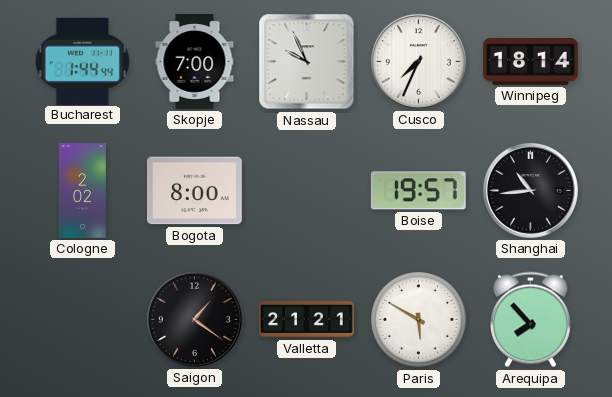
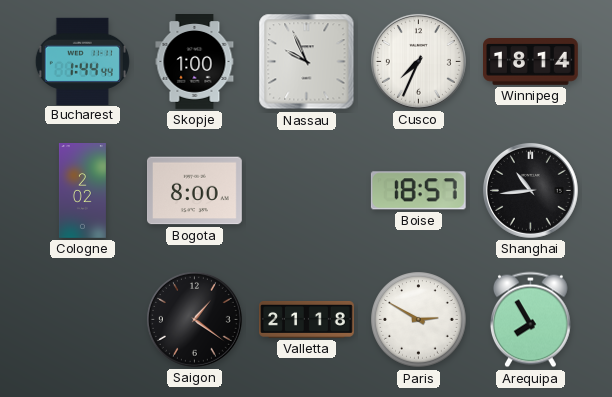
Skopje: 7:00 -> 1:00 (195, 62)
Boise: 19:57 -> 18:57 (418, 191)
Valletta: 21:21 -> 21:18 (307, 319)
Paris: 5:50 -> 2:50 (419, 320)
Arequipa: 7:53 -> 7:55 (530, 320)
